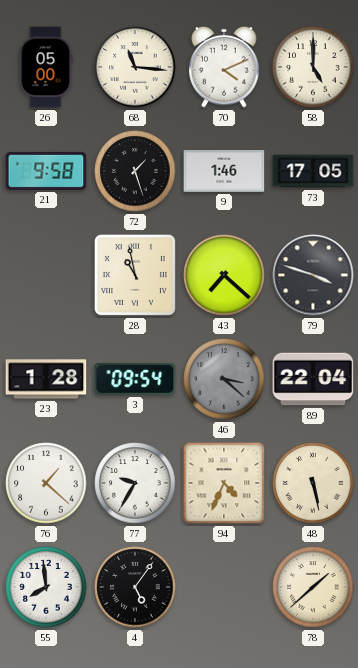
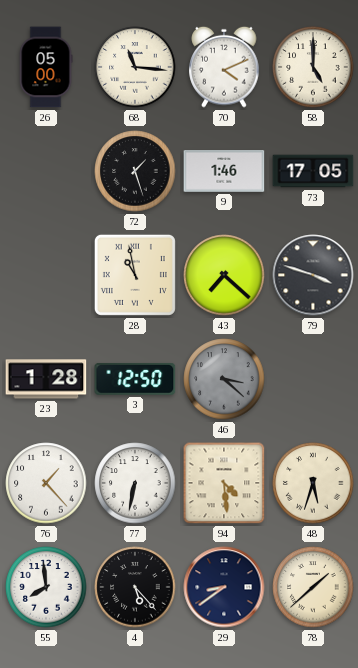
21: 9:58 -> none (46, 171)
3: 09:54 -> 12:50 (135, 379)
89: 22:04 -> none (313, 379)
76: 1:22 -> 1:23 (46, 483)
77: 9:35 -> 6:32 (135, 483)
94: 4:34 -> 4:29 (224, 483)
48: 5:28 -> 5:33 (313, 483)
4: 5:06 -> 5:23 (135, 587)
29: none -> 8:39 (224, 587)
